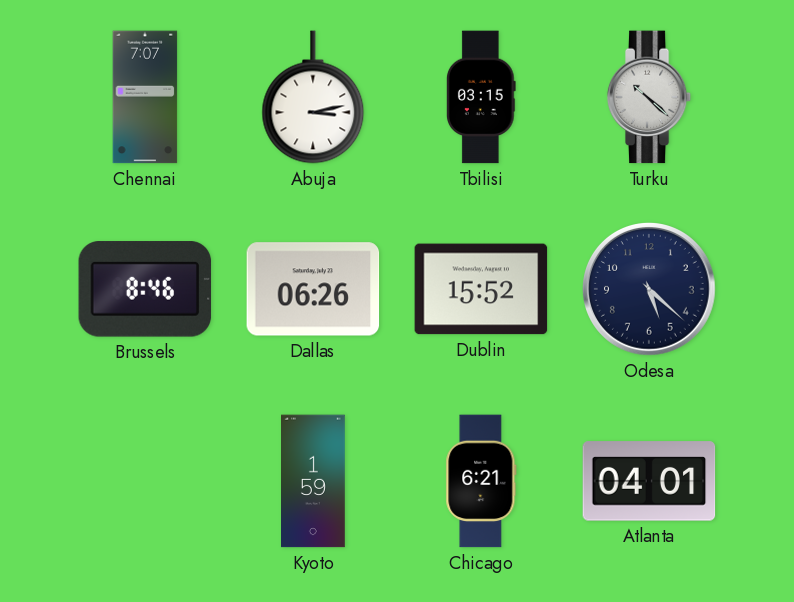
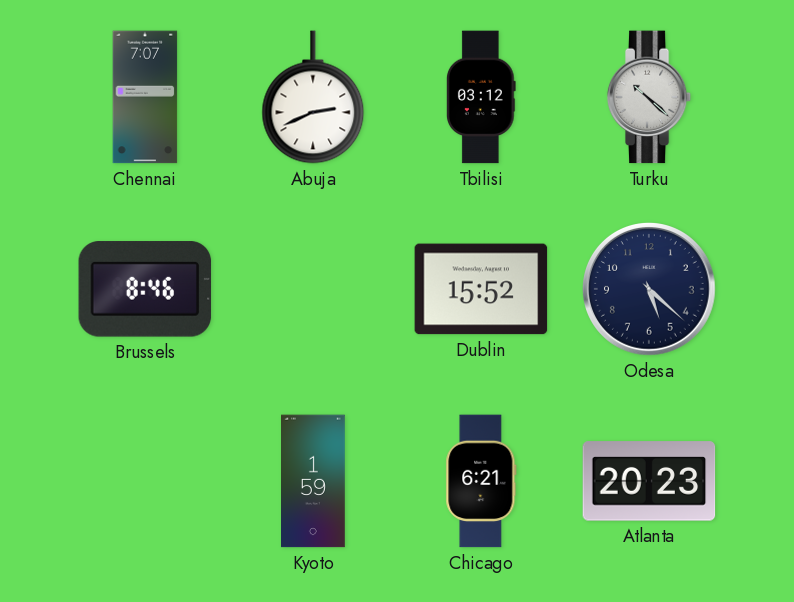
Abuja: 3:13 -> 2:41 (313, 97)
Tbilisi: 03:15 -> 03:12 (481, 97)
Dallas: 06:26 -> none (313, 289)
Atlanta: 04:01 -> 20:23 (649, 481)
